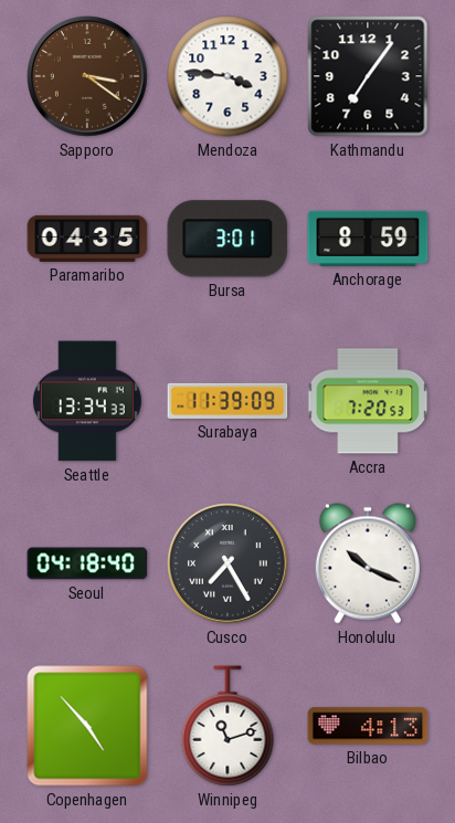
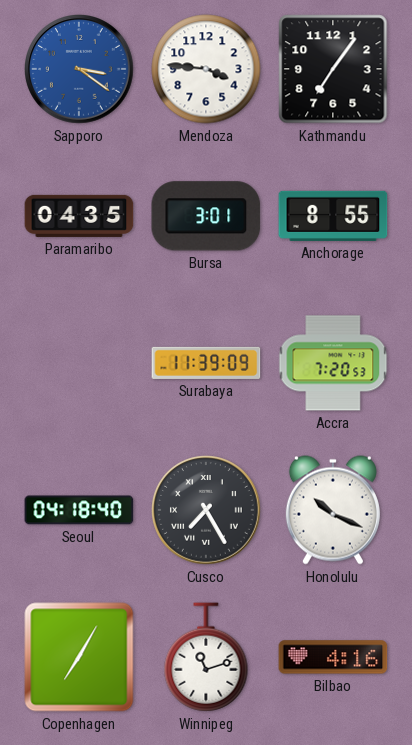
Sapporo dial: brown -> blue (80, 70)
Anchorage: 8:59 -> 8:55 (333, 216)
Seattle: 13:34 -> none (87, 401)
Copenhagen: 4:53 -> 7:05 (79, 657)
Bilbao: 4:13 -> 4:16 (333, 657)
